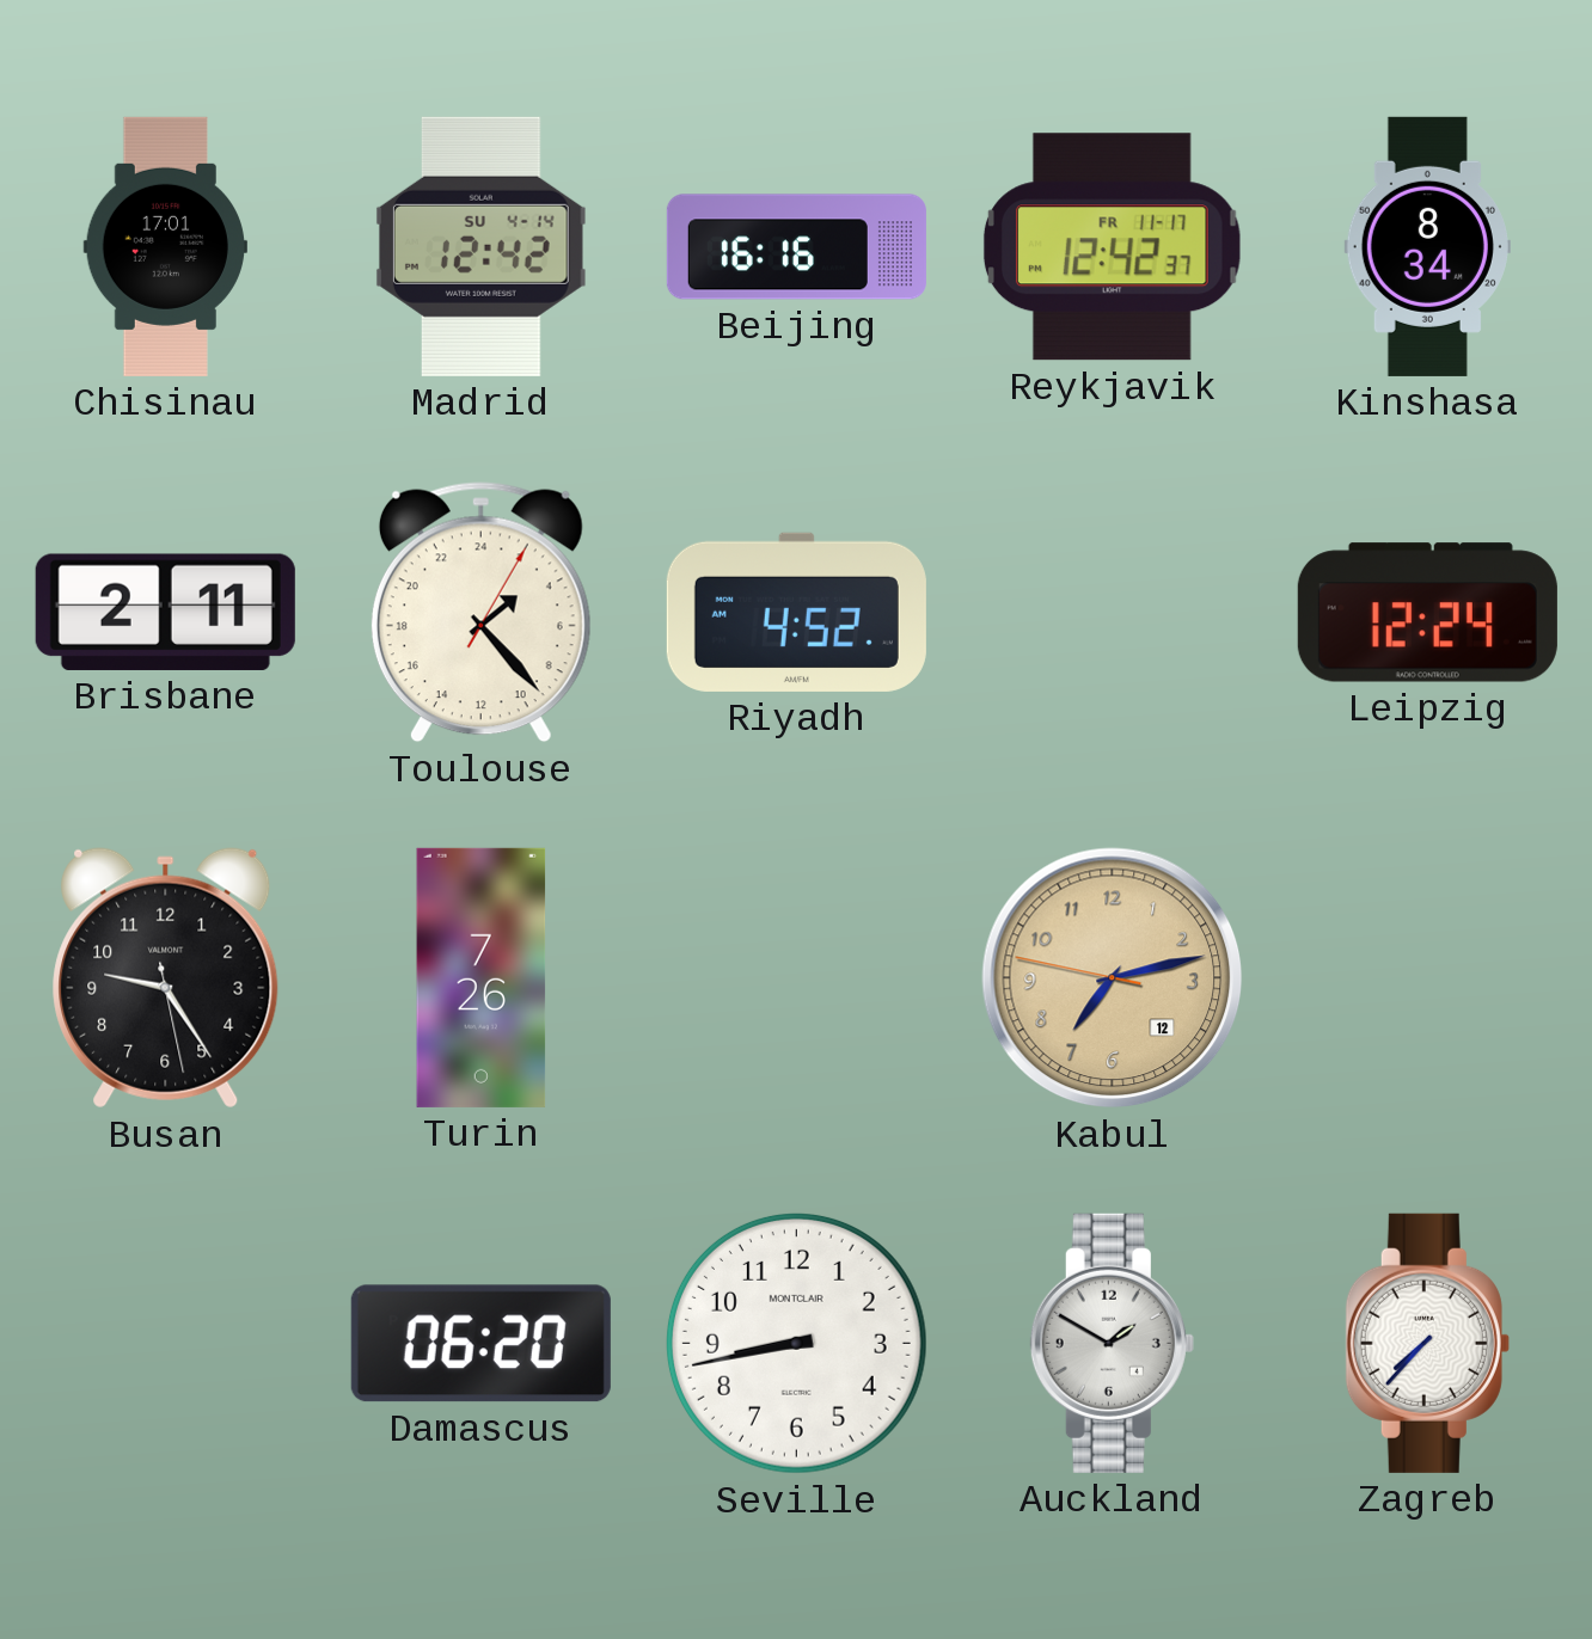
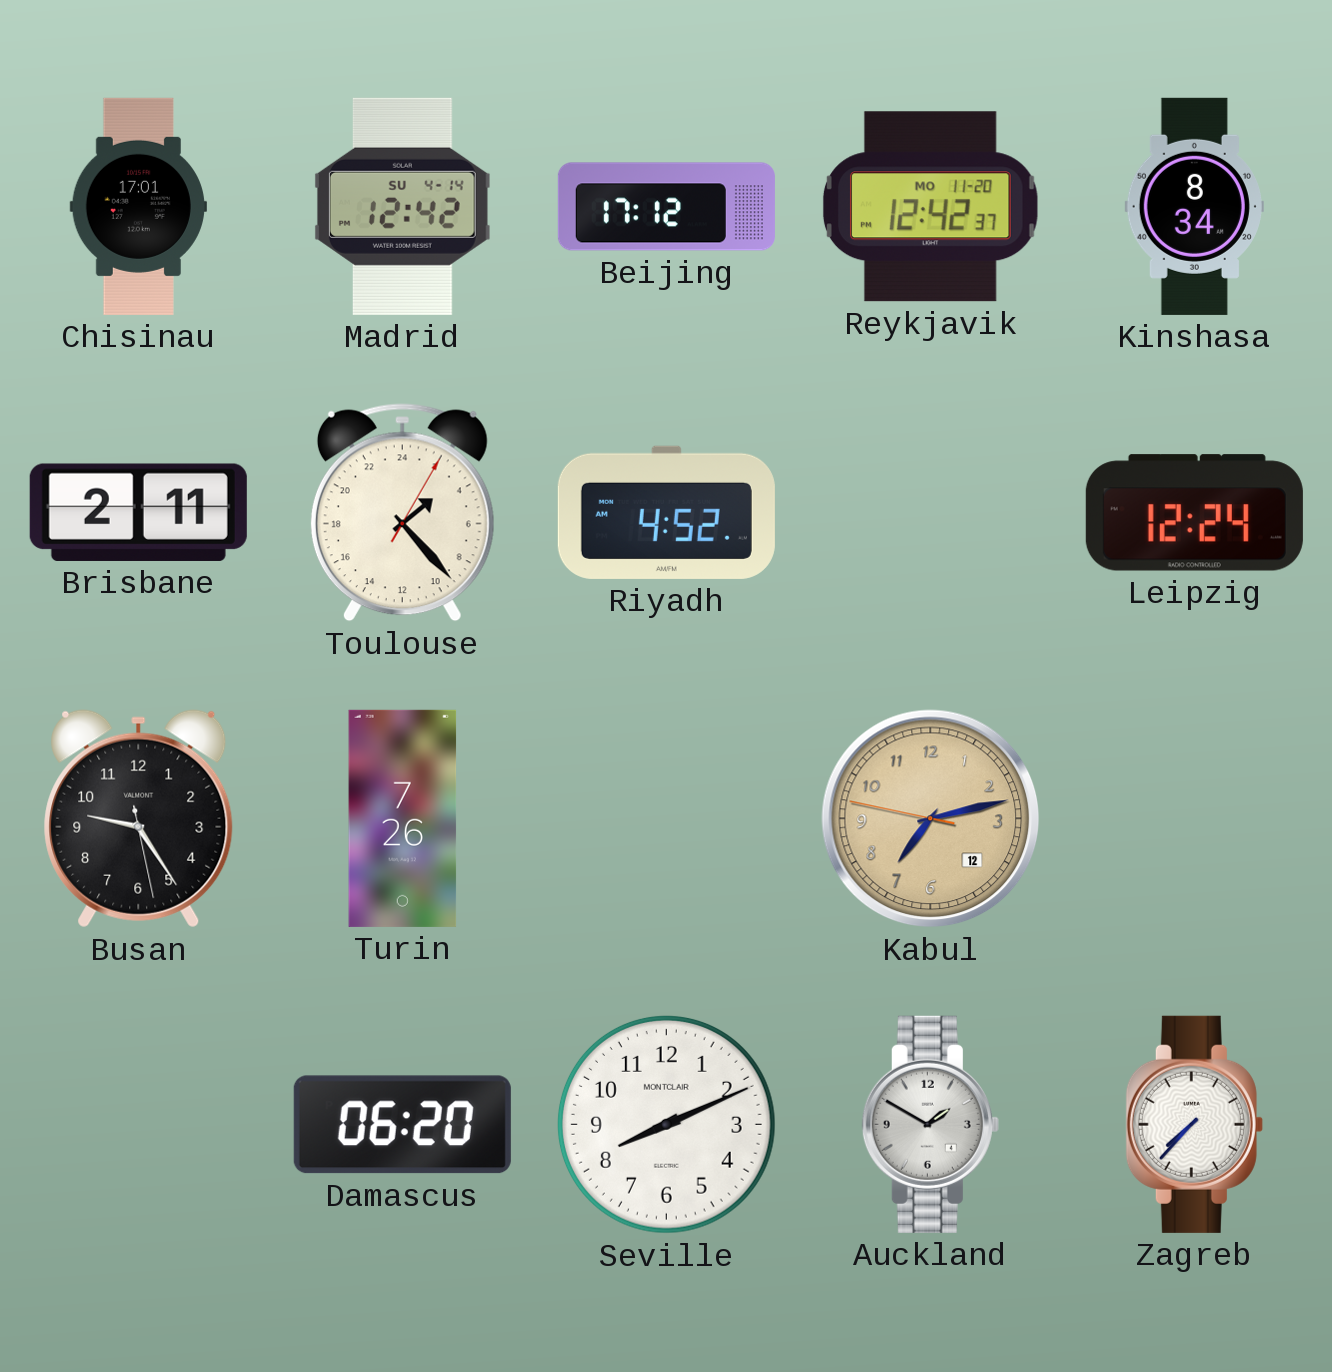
Beijing: 16:16 -> 17:12 (666, 207)
Reykjavik date: FR 11-17 -> MO 11-20 (930, 207)
Seville: 8:43 -> 8:11 (666, 1124)
